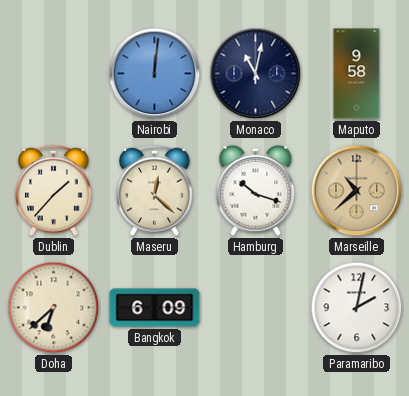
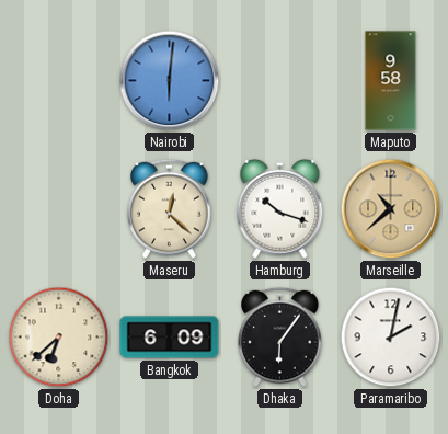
Nairobi: 12:01 -> 6:01 (170, 81)
Monaco: 11:02 -> none (256, 74)
Dublin: 1:37 -> none (54, 190)
Dhaka: none -> 6:06 (280, 336)
